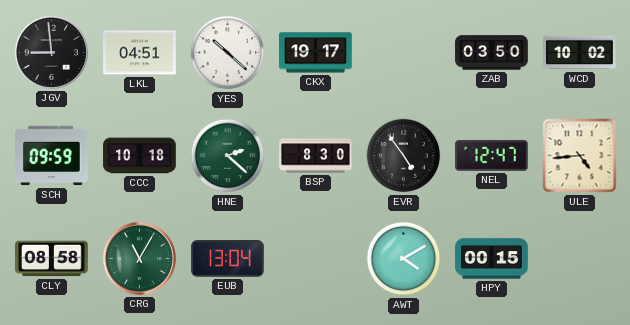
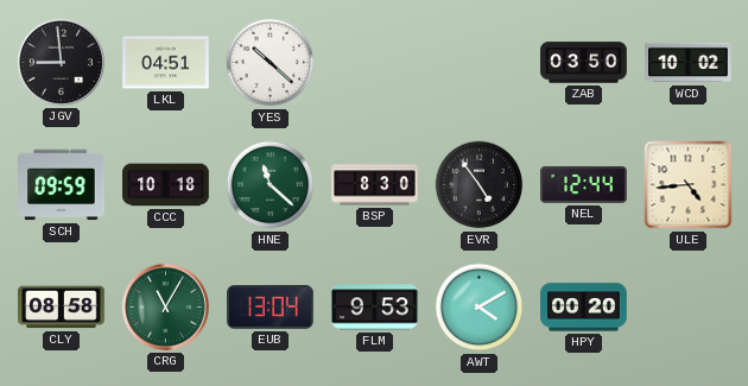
CKX: 19:17 -> none (316, 53)
HNE: 2:22 -> 11:22 (271, 185)
NEL: 12:47 -> 12:44 (584, 184)
FLM: none -> 9:53 (375, 308)
HPY: 00:15 -> 00:20 (584, 308)
